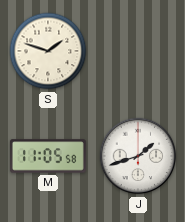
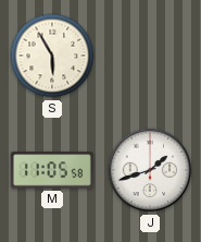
S: 1:48 -> 5:55 (52, 56)
